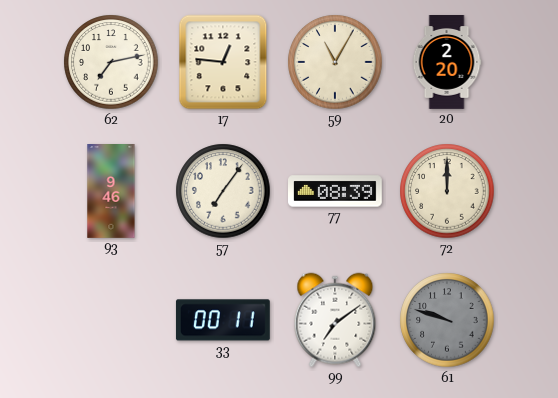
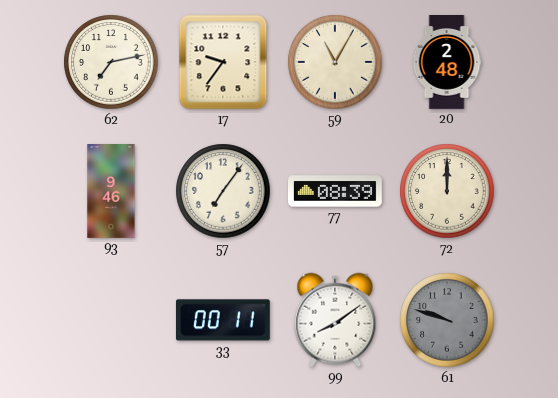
17: 12:46 -> 9:36 (223, 62)
20: 2:20 -> 2:48 (447, 63)
99: 7:09 -> 8:09 (335, 320)
